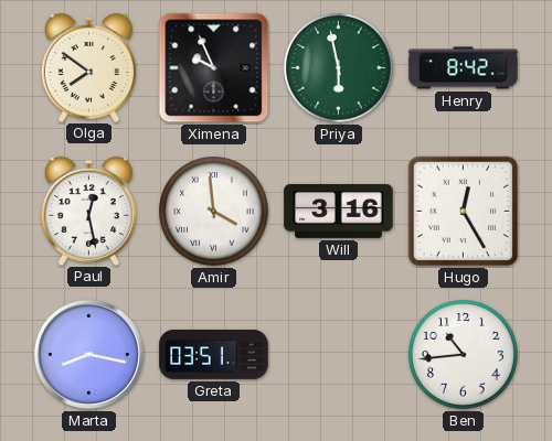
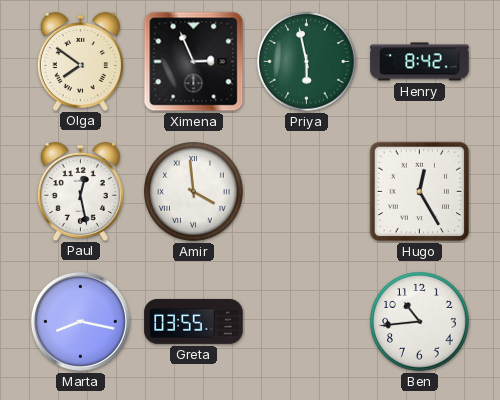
Ximena: 9:56 -> 2:56 (194, 62)
Will: 3:16 -> none (339, 211)
Greta: 03:51 -> 03:55 (194, 322)
